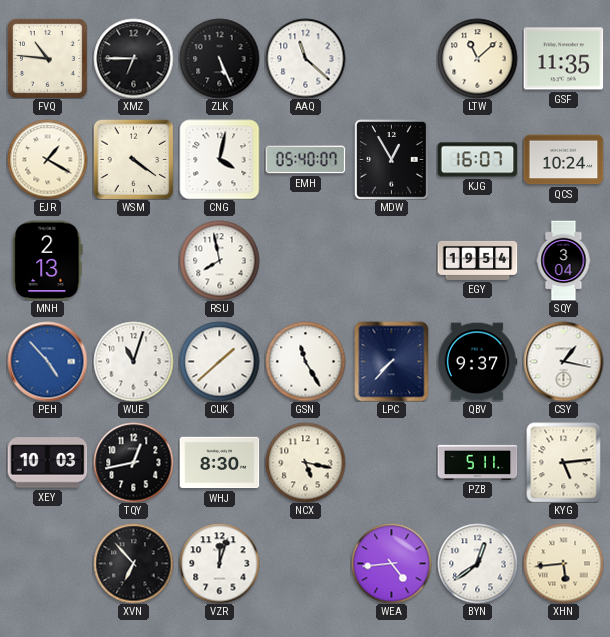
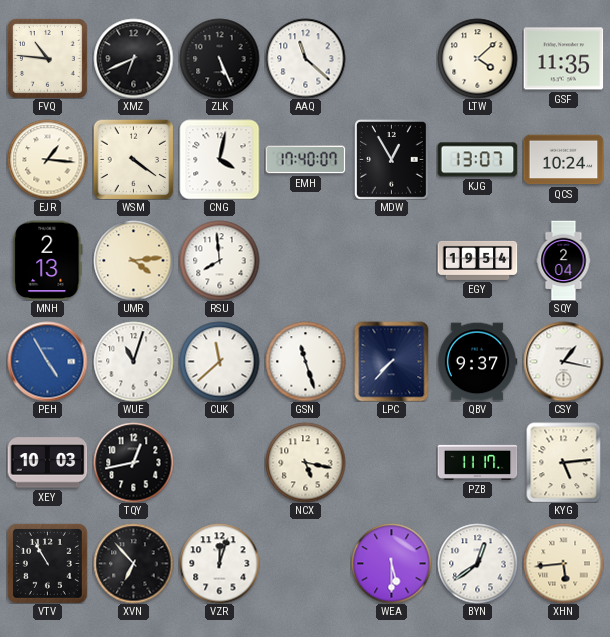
XMZ: 6:45 -> 6:41 (133, 58)
LTW: 11:08 -> 4:08 (477, 58)
EJR: 1:20 -> 1:16 (47, 159)
EMH: 05:40 -> 17:40 (305, 160)
KJG: 16:07 -> 13:07 (477, 160)
UMR: none -> 4:14 (133, 260)
RSU: 7:58 -> 7:59 (219, 260)
SQY: 3:04 -> 2:04 (564, 260)
PEH: 4:53 -> 4:55 (47, 361)
CUK: 1:38 -> 11:38 (219, 361)
GSN: 11:25 -> 11:27 (305, 361)
WHJ: 8:30 -> none (219, 463)
PZB: 5:11 -> 11:17 (477, 462)
VTV: none -> 10:55 (47, 563)
WEA: 4:44 -> 5:30 (391, 563)
